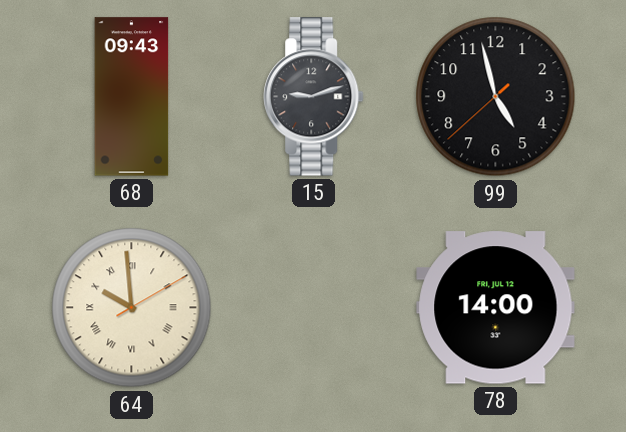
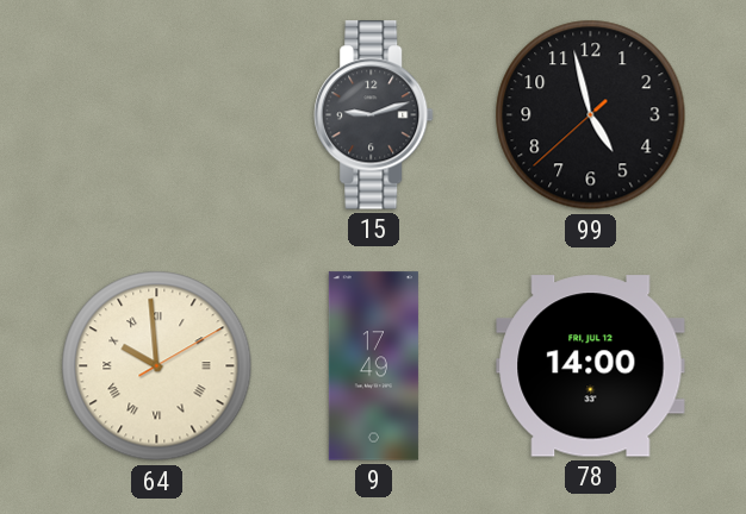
68: 09:43 -> none (132, 97)
9: none -> 17:49 (373, 366)
